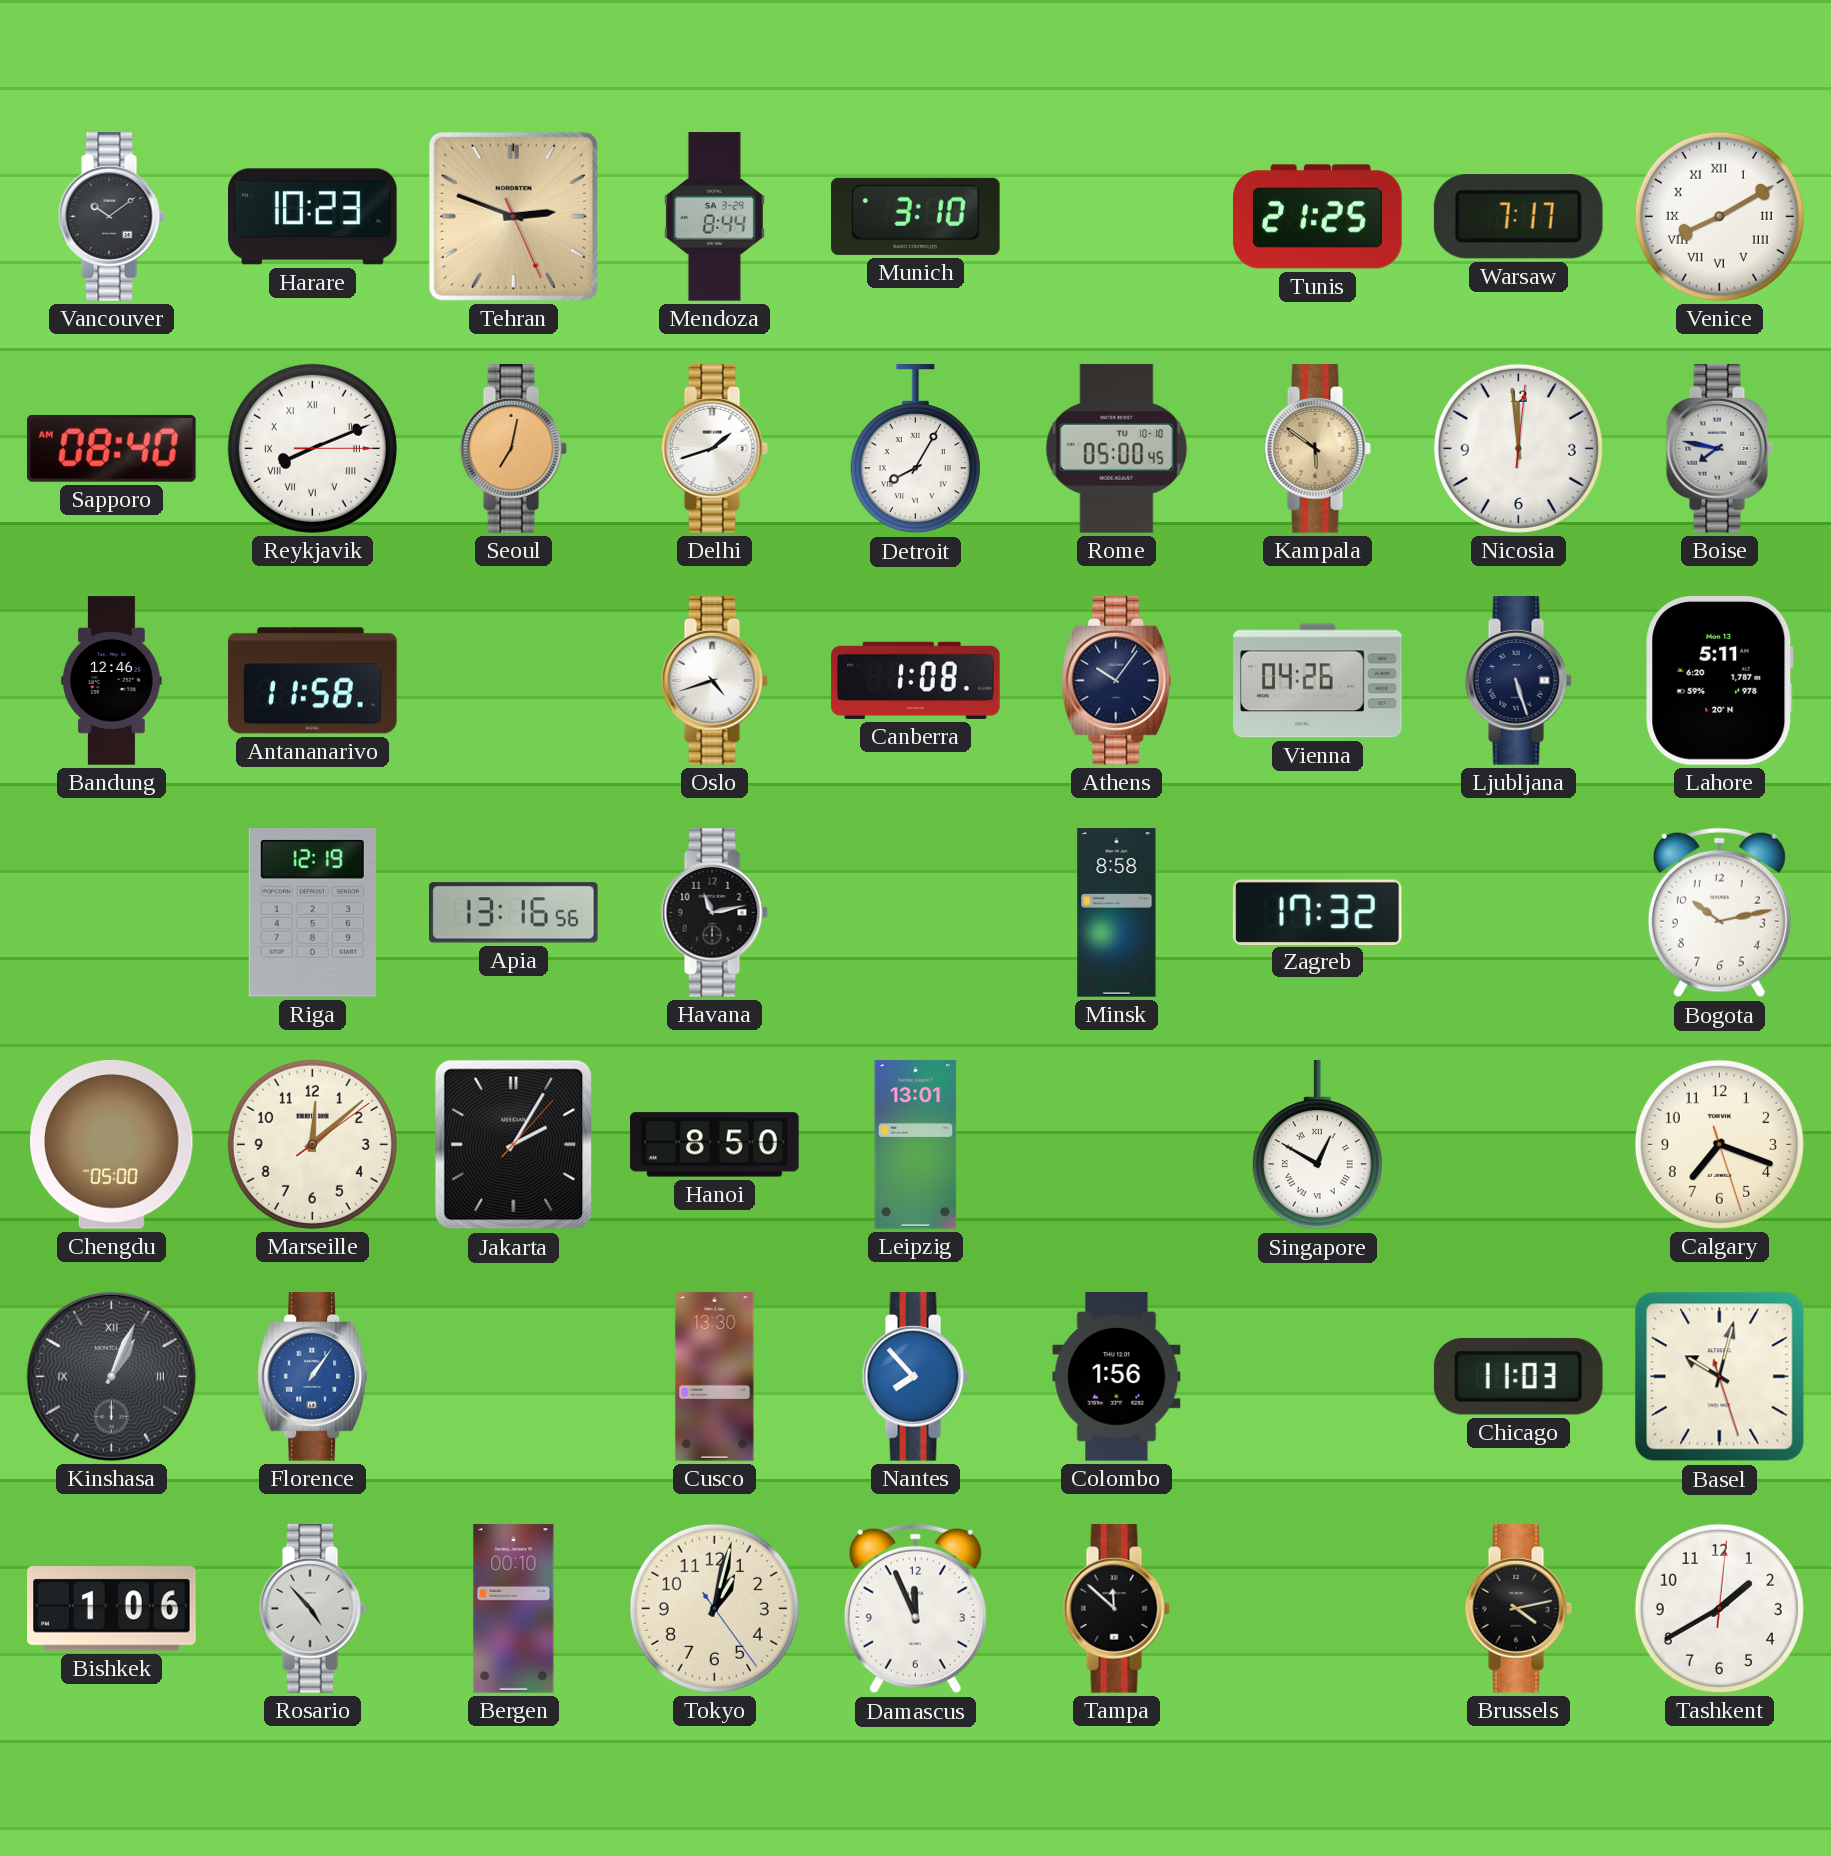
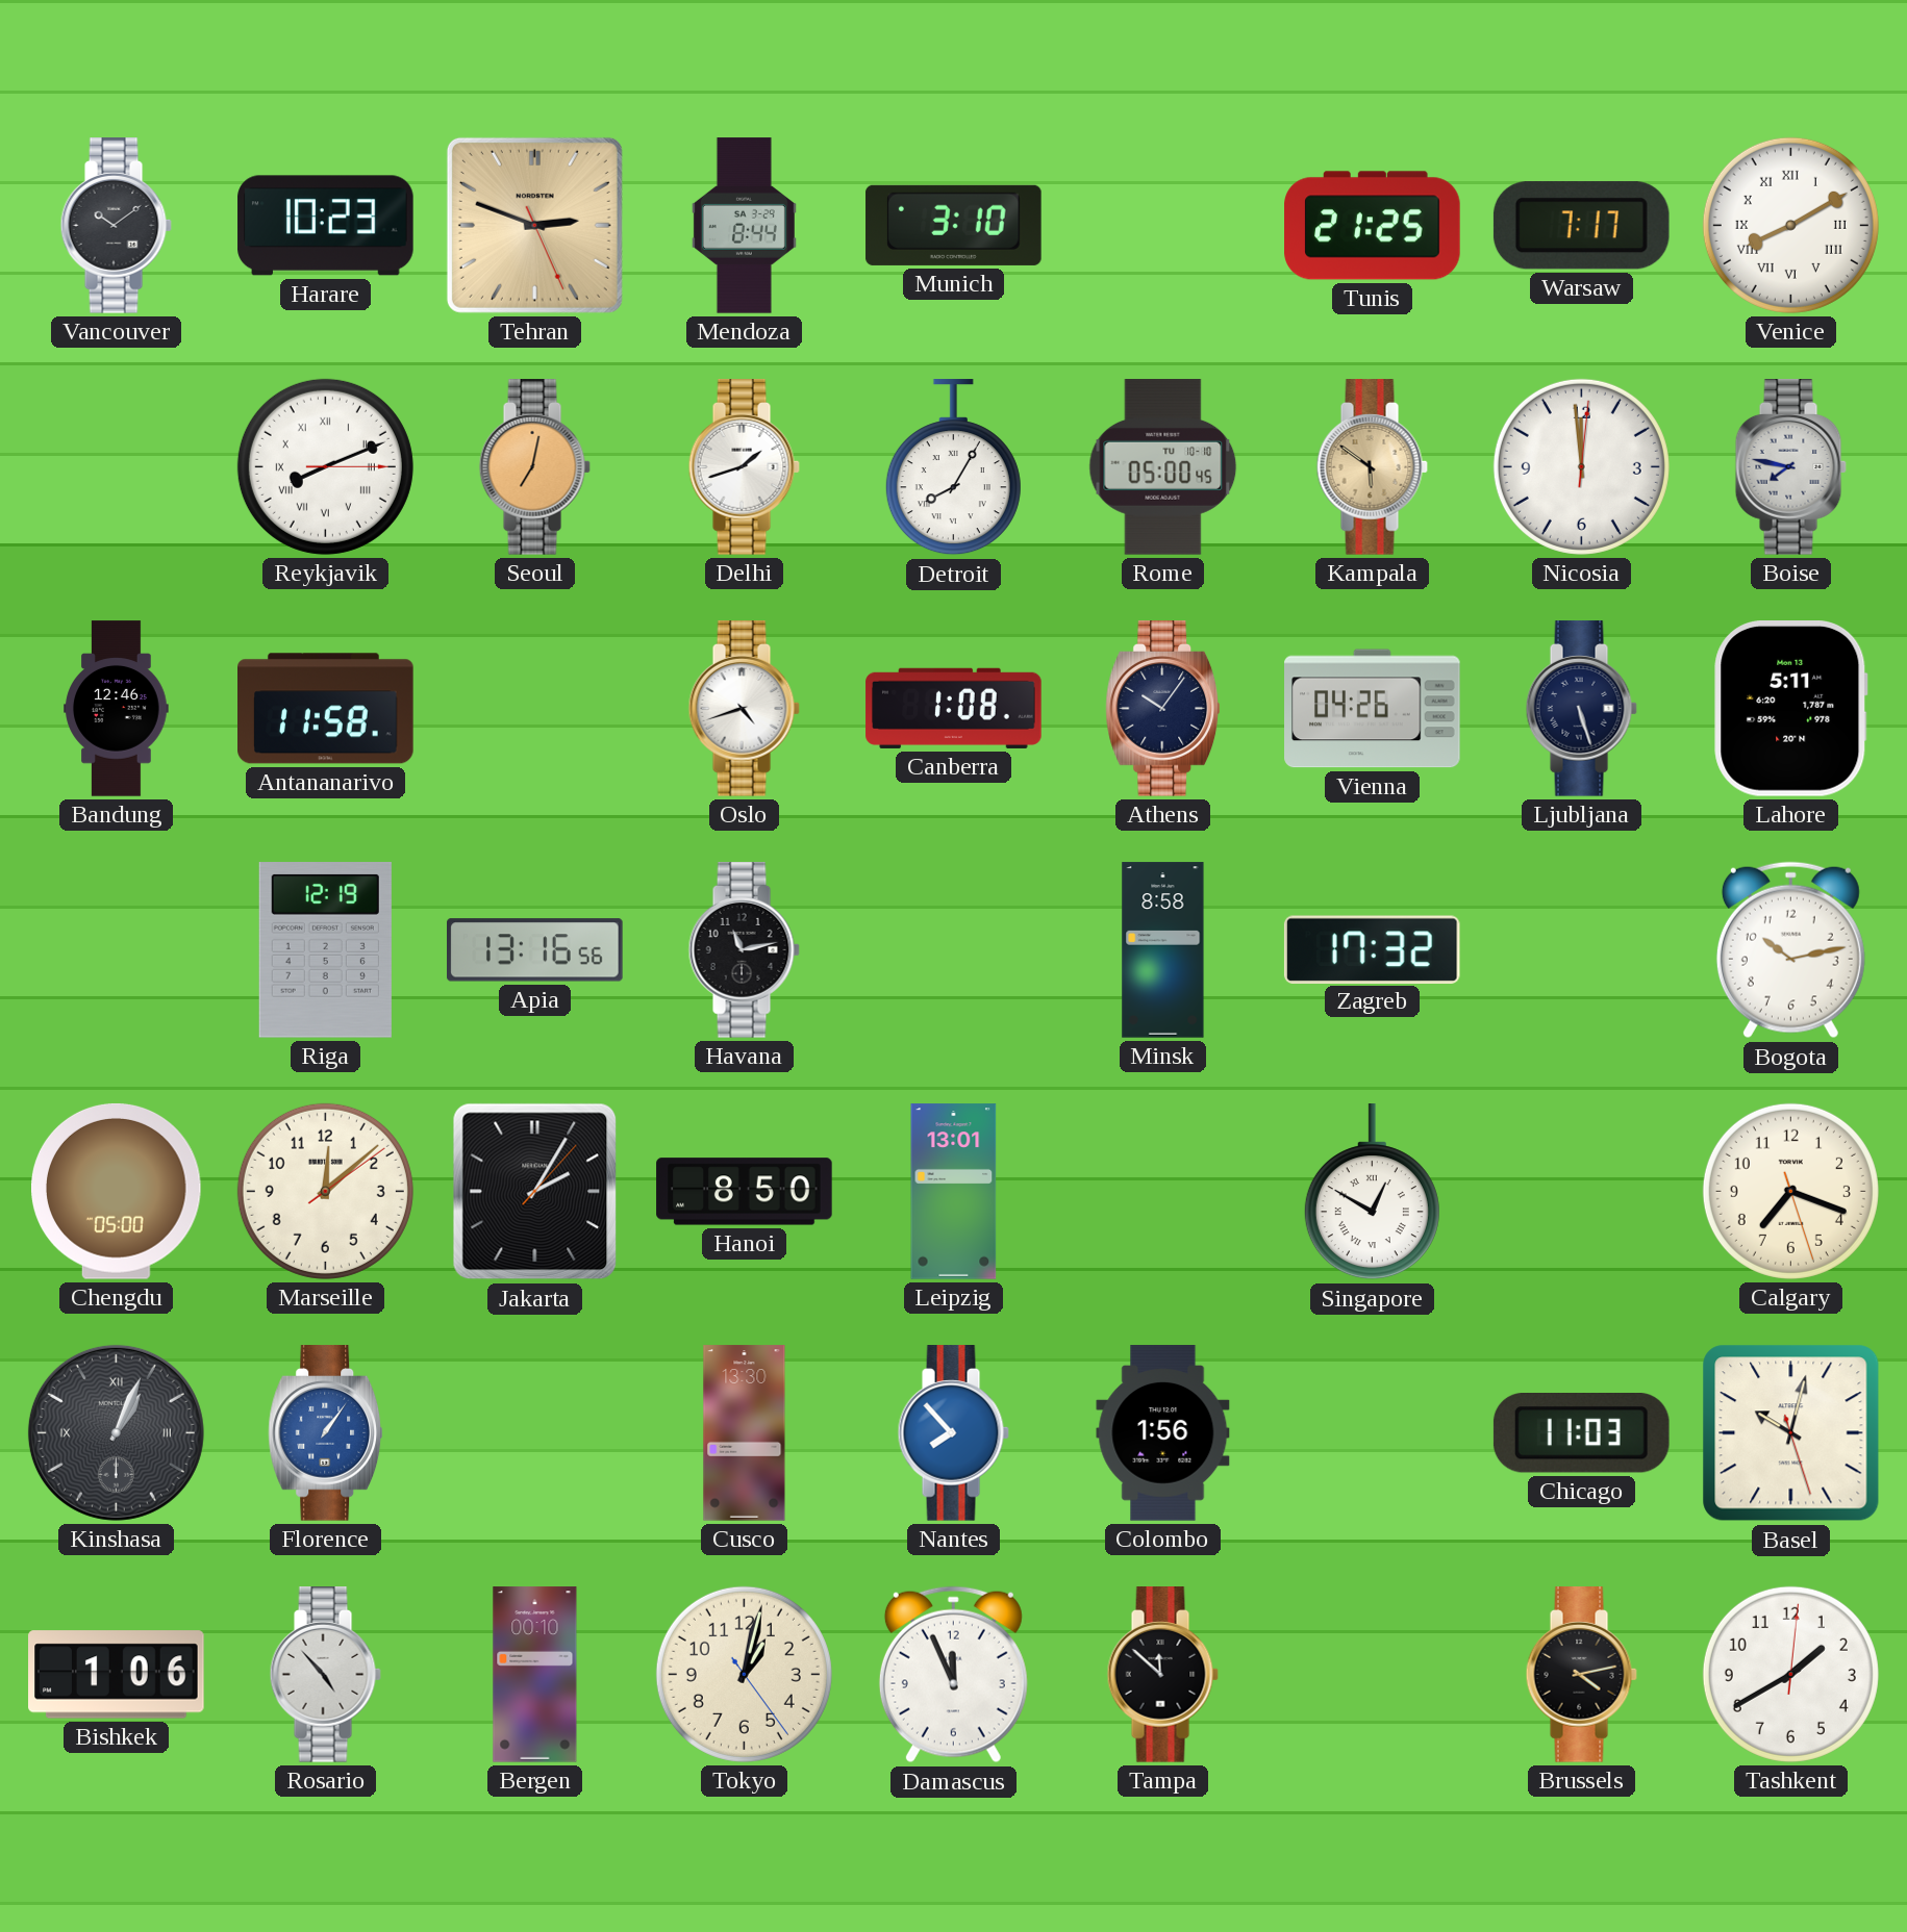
Sapporo: 08:40 -> none (112, 448)
